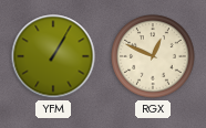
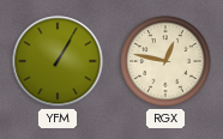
RGX: 12:49 -> 12:47 (165, 61)
